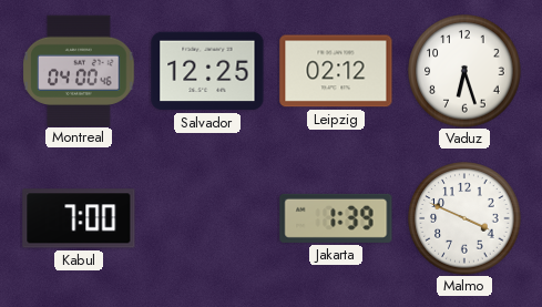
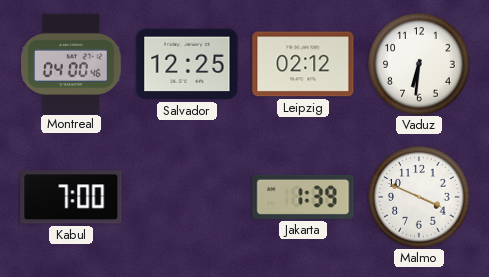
Vaduz: 6:27 -> 6:31 (419, 64)
